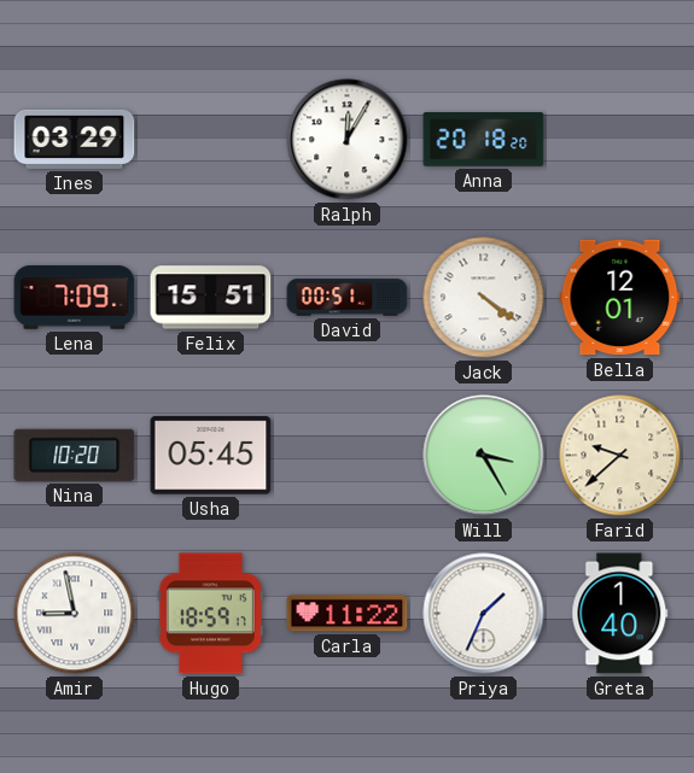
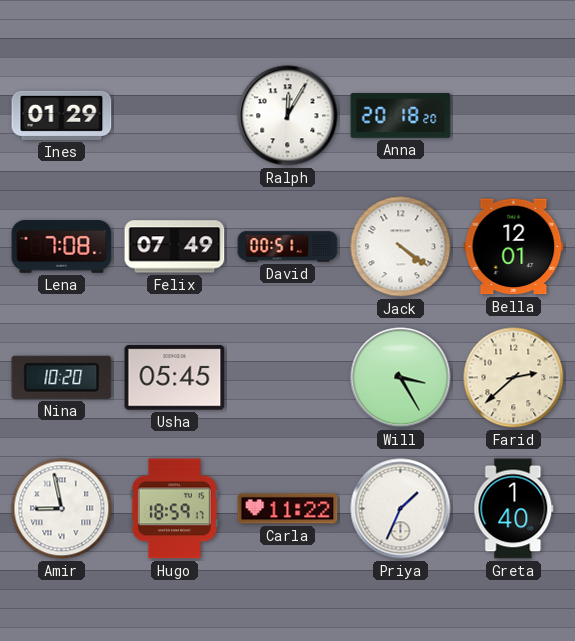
Ines: 03:29 -> 01:29 (62, 115)
Lena: 7:09 -> 7:08 (62, 247)
Felix: 15:51 -> 07:49 (175, 247)
Farid: 9:38 -> 2:38 (514, 378)
